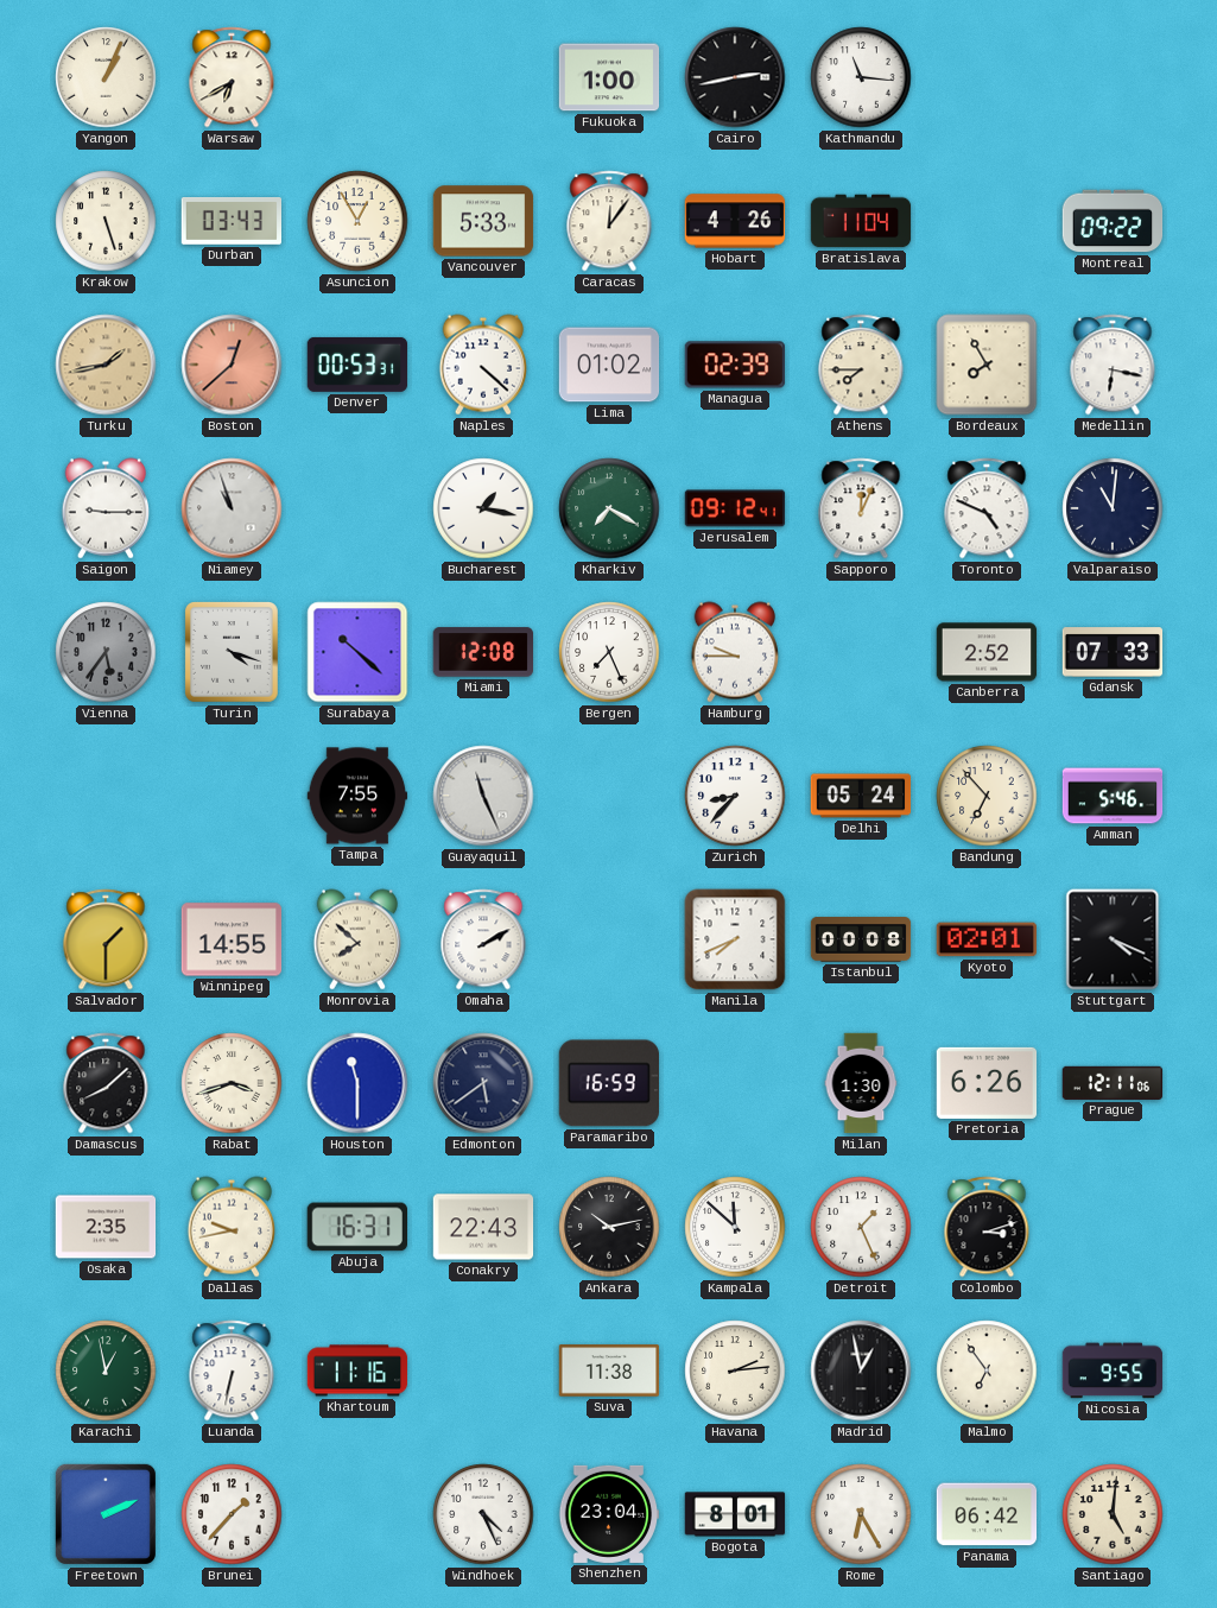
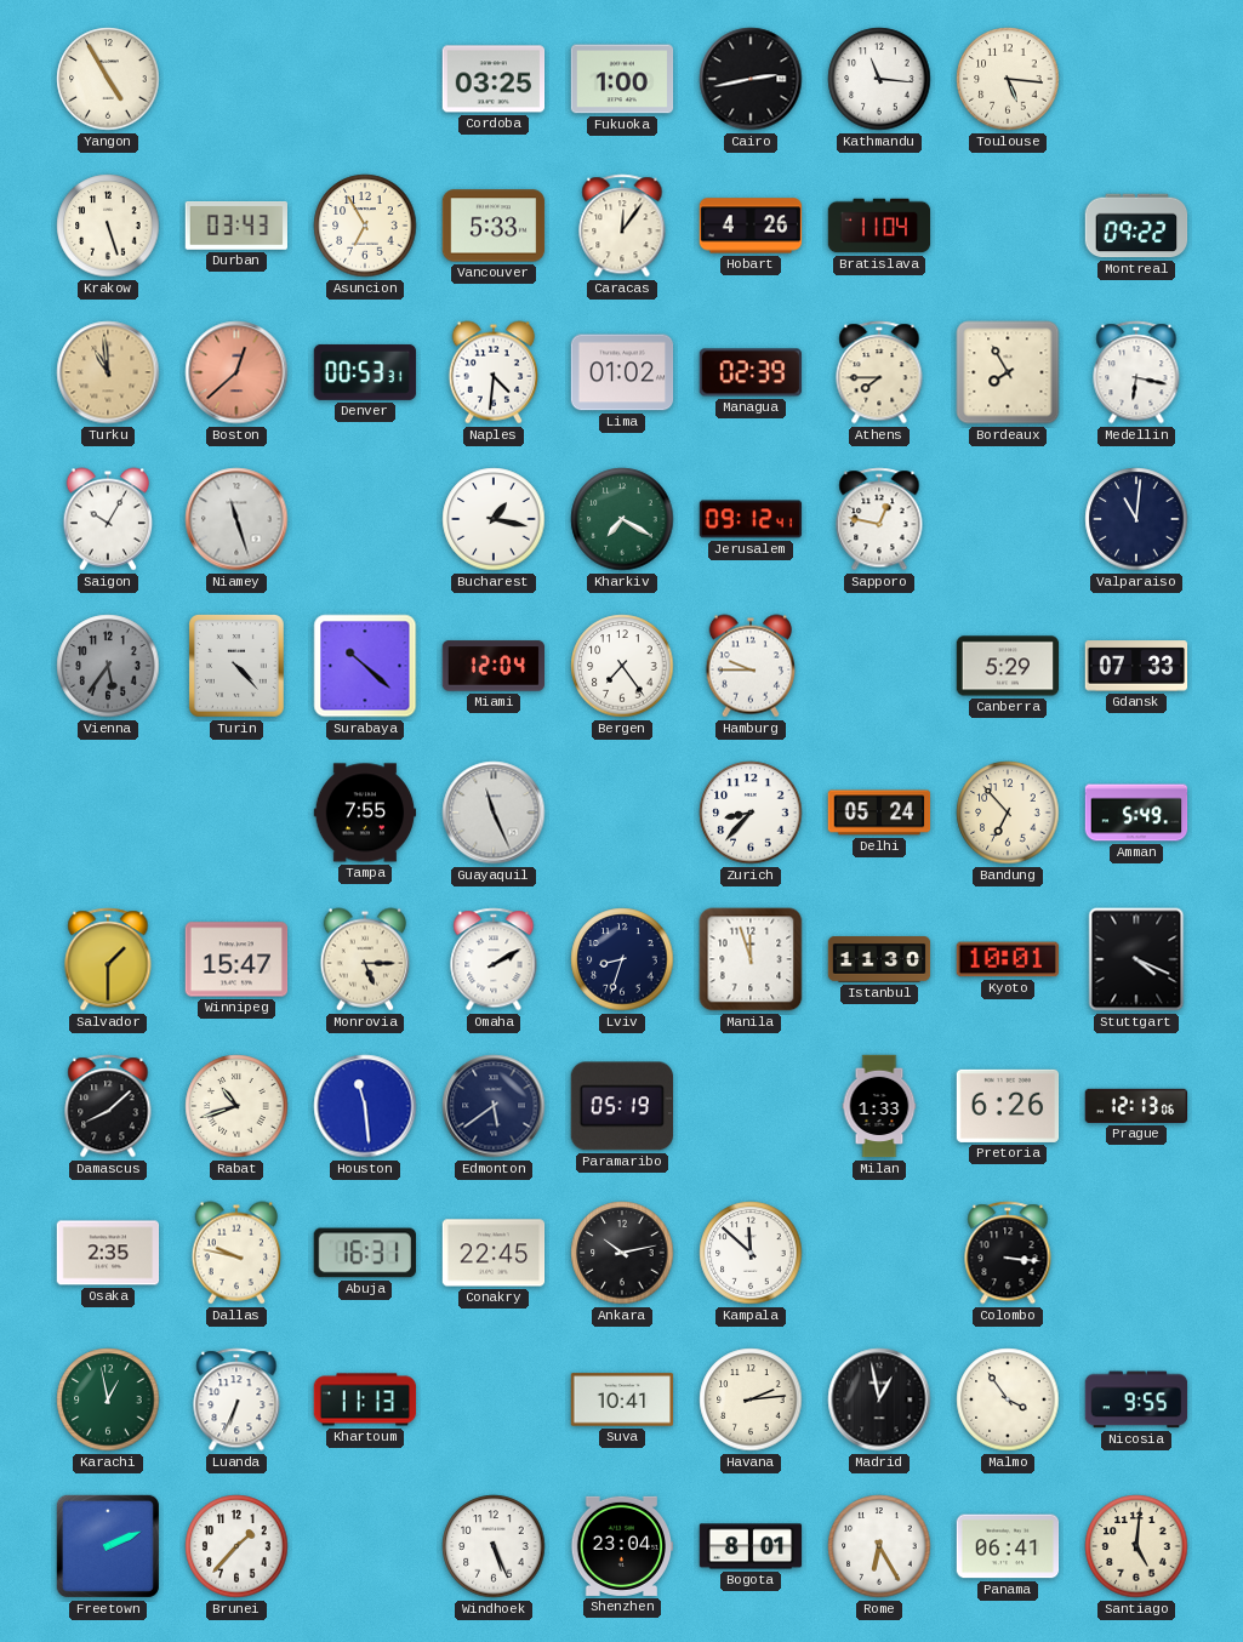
Yangon: 1:04 -> 4:55 (108, 79)
Warsaw: 6:40 -> none (232, 77)
Cordoba: none -> 03:25 (494, 79)
Toulouse: none -> 5:16 (1008, 79)
Asuncion: 12:55 -> 6:55 (365, 226)
Turku: 1:43 -> 10:59 (108, 372)
Naples: 4:22 -> 4:31 (492, 372)
Saigon: 9:15 -> 10:05 (107, 519)
Niamey: 10:57 -> 11:27 (236, 519)
Sapporo: 12:04 -> 12:47 (879, 519)
Toronto: 4:49 -> none (987, 508)
Turin: 4:18 -> 4:23 (238, 667)
Miami: 12:08 -> 12:04 (494, 666)
Bergen: 7:26 -> 7:24 (622, 666)
Canberra: 2:52 -> 5:29 (1008, 666)
Amman: 5:46 -> 5:49 (1136, 813)
Winnipeg: 14:55 -> 15:47 (236, 959)
Monrovia: 7:52 -> 5:15 (364, 959)
Lviv: none -> 8:33 (622, 959)
Manila: 7:41 -> 11:57 (751, 959)
Istanbul: 00:08 -> 11:30 (879, 959)
Kyoto: 02:01 -> 10:01 (1007, 959)
Rabat: 3:42 -> 10:42 (236, 1106)
Houston: 11:30 -> 11:29 (365, 1106)
Paramaribo: 16:59 -> 05:19 (621, 1106)
Milan: 1:30 -> 1:33 (879, 1106)
Prague: 12:11 -> 12:13 (1136, 1106)
Dallas: 9:43 -> 9:47 (235, 1253)
Conakry: 22:43 -> 22:45 (494, 1253)
Detroit: 1:26 -> none (861, 1227)
Colombo: 3:12 -> 3:16 (1008, 1253)
Luanda: 6:32 -> 6:34 (236, 1399)
Khartoum: 11:16 -> 11:13 (365, 1399)
Suva: 11:38 -> 10:41 (622, 1399)
Malmo: 6:54 -> 3:54 (1008, 1399)
Windhoek: 4:26 -> 5:26 (494, 1546)
Panama: 06:42 -> 06:41 (1008, 1546)
